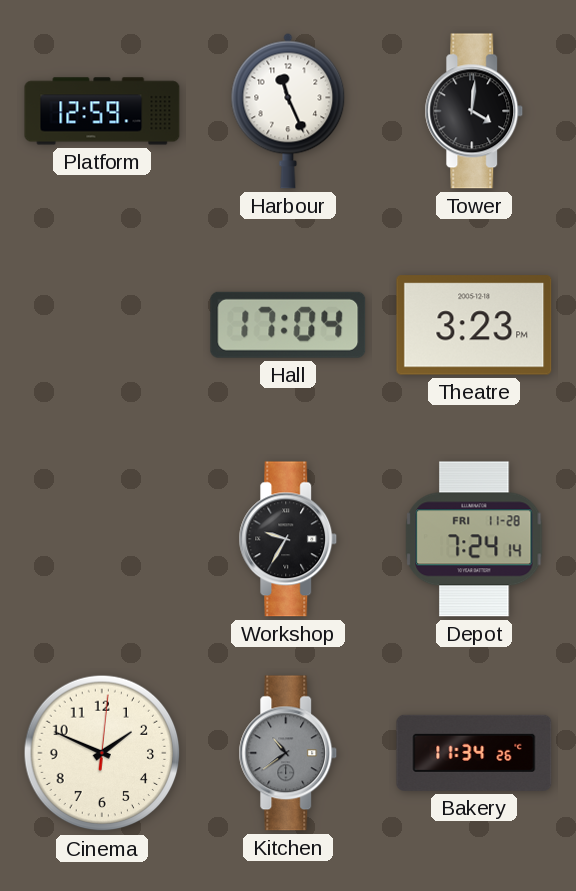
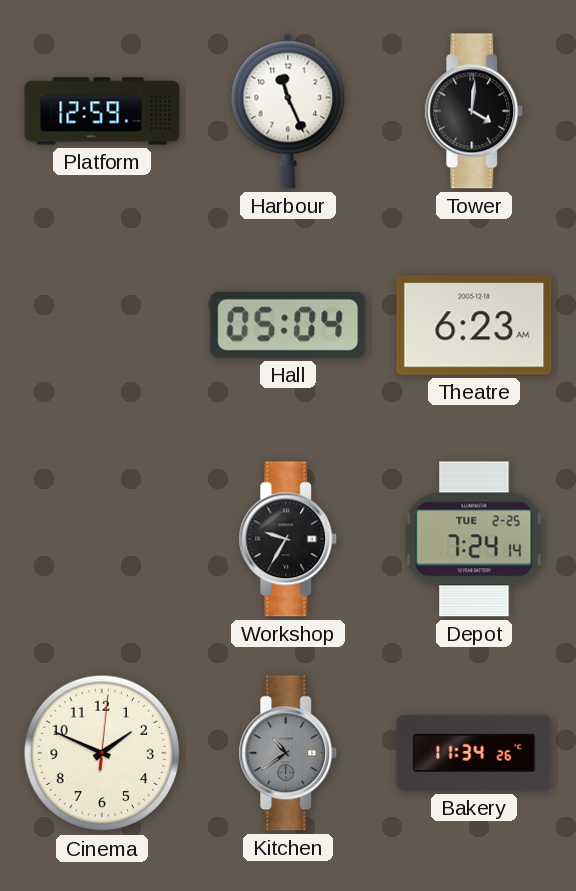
Hall: 17:04 -> 05:04 (288, 325)
Theatre: 3:23 -> 6:23 (474, 325)
Depot date: FRI 11-28 -> TUE 2-25 (474, 539)
